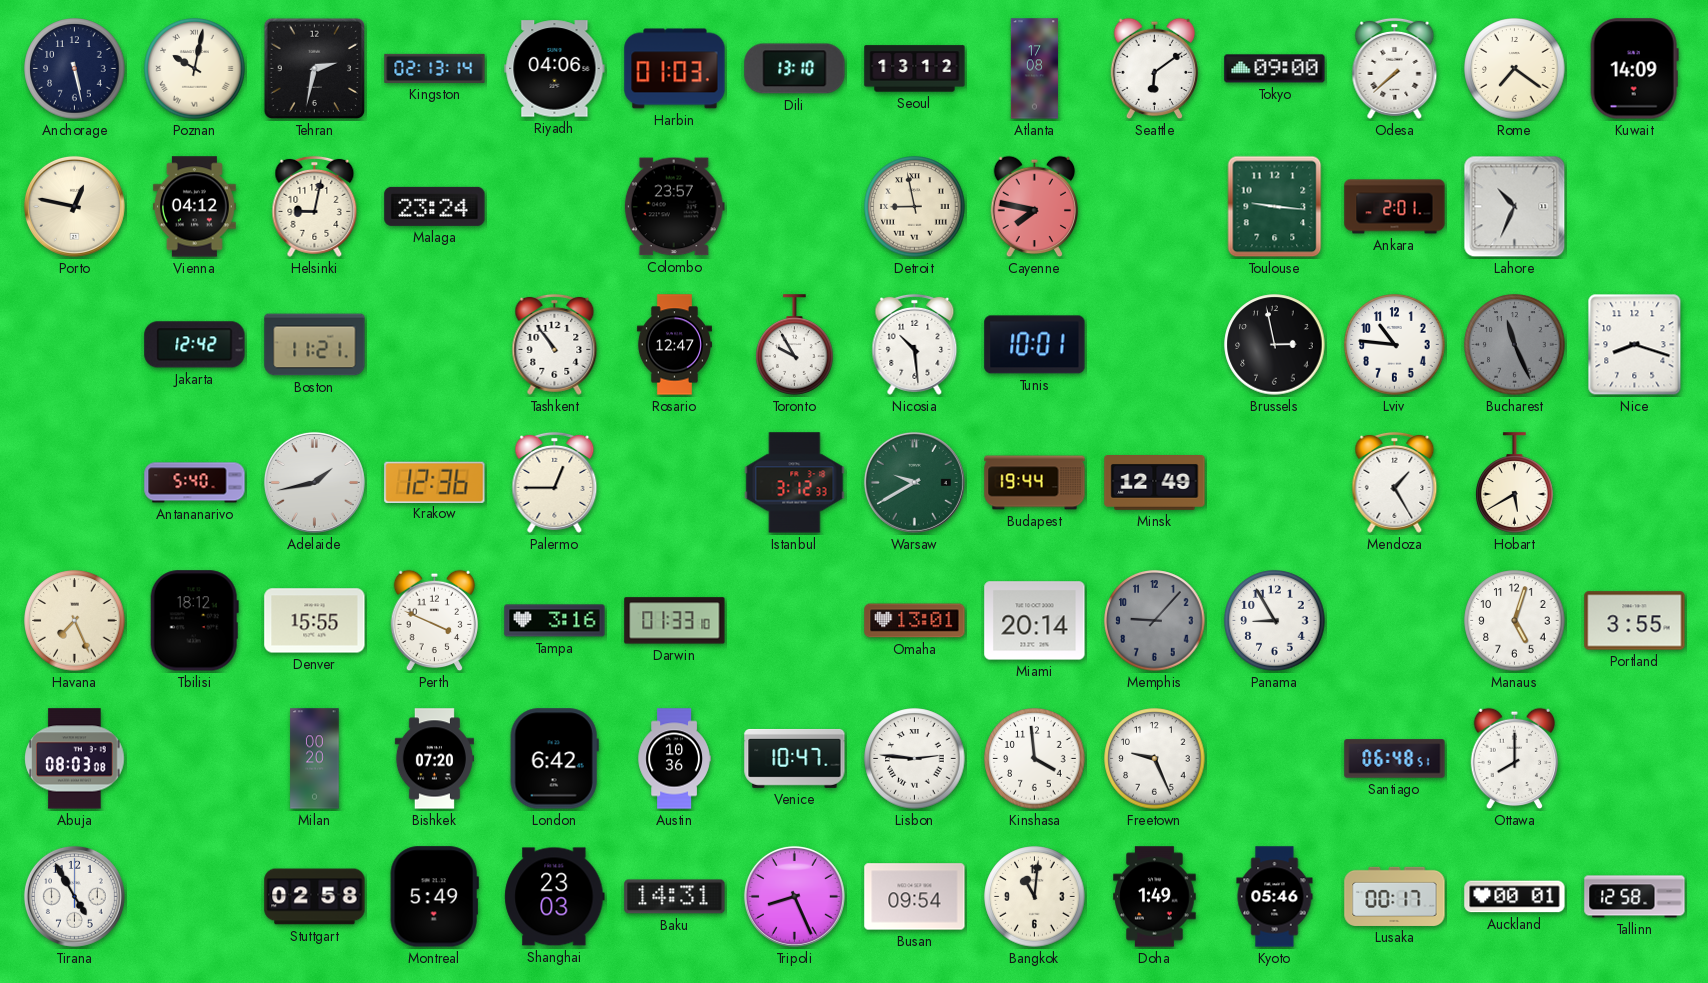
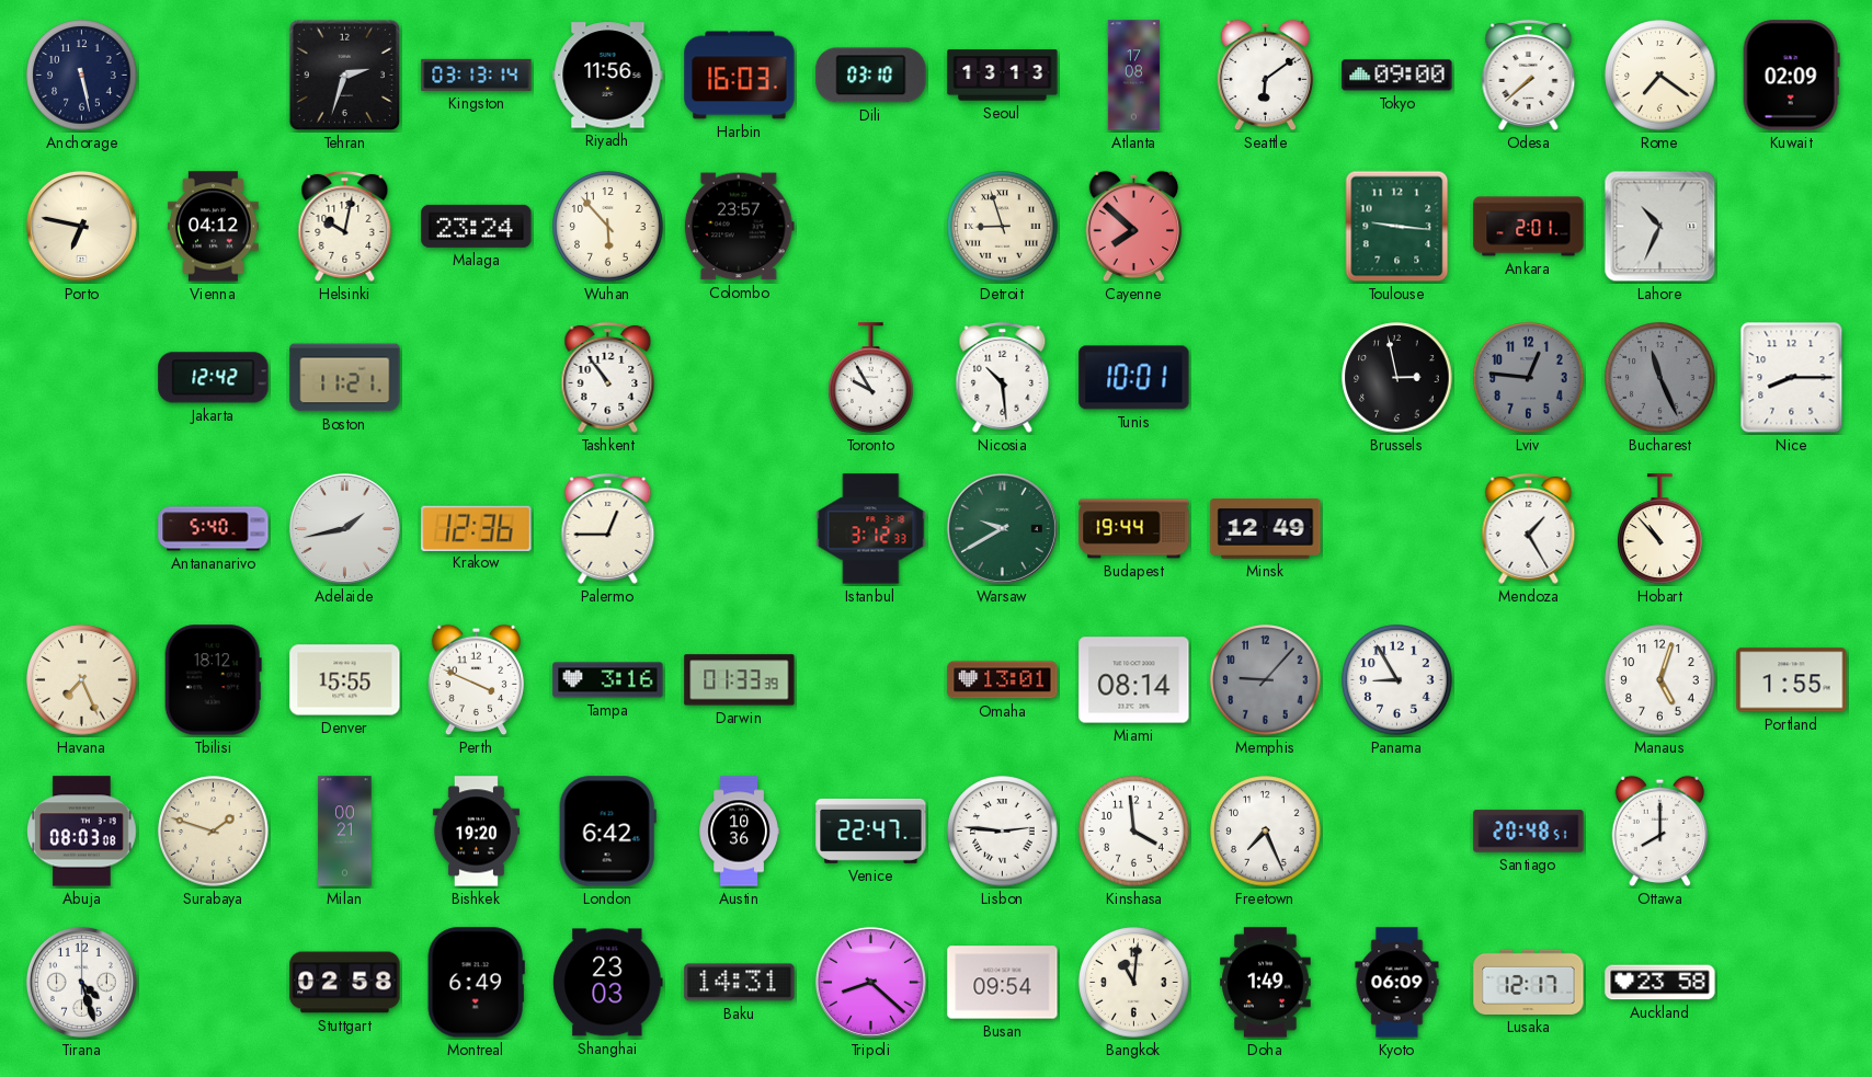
Poznan: 10:02 -> none (195, 69)
Tehran: 2:32 -> 2:33 (345, 76)
Kingston: 02:13 -> 03:13 (477, 75)
Riyadh: 04:06 -> 11:56 (608, 76)
Harbin: 01:03 -> 16:03 (740, 76)
Dili: 13:10 -> 03:10 (871, 76)
Seoul: 13:12 -> 13:13 (1003, 76)
Kuwait: 14:09 -> 02:09 (1791, 76)
Porto: 12:47 -> 6:47 (81, 226)
Helsinki: 9:02 -> 10:02 (345, 226)
Wuhan: none -> 5:53 (608, 227)
Detroit: 8:58 -> 8:57 (1003, 227)
Cayenne: 7:47 -> 7:52 (1134, 227)
Rosario: 12:47 -> none (674, 345)
Lviv: 10:46 -> 12:46 (1529, 378)
Lviv dial: white -> grey (1529, 378)
Nice: 8:18 -> 8:15 (1792, 378)
Hobart: 5:40 -> 10:53 (1660, 529)
Darwin: 01:33:10 -> 01:33:39 (740, 680)
Miami: 20:14 -> 08:14 (1134, 680)
Portland: 3:55 -> 1:55 (1792, 680)
Surabaya: none -> 1:48 (214, 832)
Milan: 00:20 -> 00:21 (345, 832)
Bishkek: 07:20 -> 19:20 (476, 832)
Venice: 10:47 -> 22:47 (871, 830)
Freetown: 9:26 -> 7:26 (1266, 832)
Santiago: 06:48 -> 20:48 (1529, 832)
Tirana: 4:55 -> 4:27 (81, 982)
Montreal: 5:49 -> 6:49 (476, 983)
Tripoli: 8:26 -> 8:22 (870, 982)
Kyoto: 05:46 -> 06:09 (1397, 983)
Lusaka: 00:17 -> 12:17 (1529, 982)
Auckland: 00:01 -> 23:58 (1660, 983)
Tallinn: 12:58 -> none (1635, 897)
